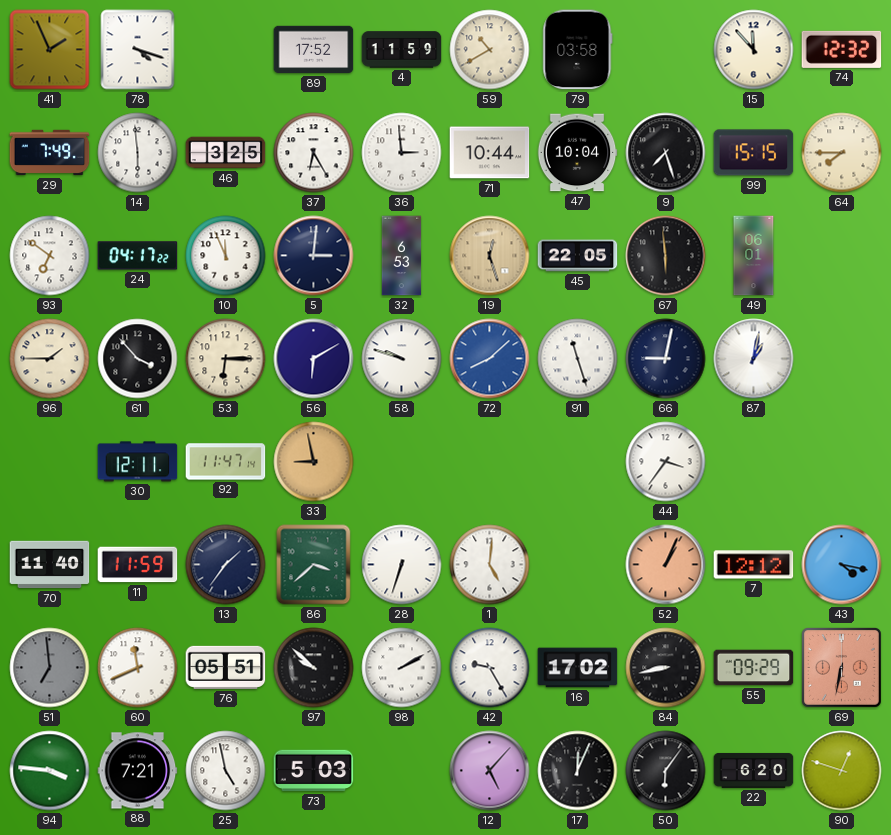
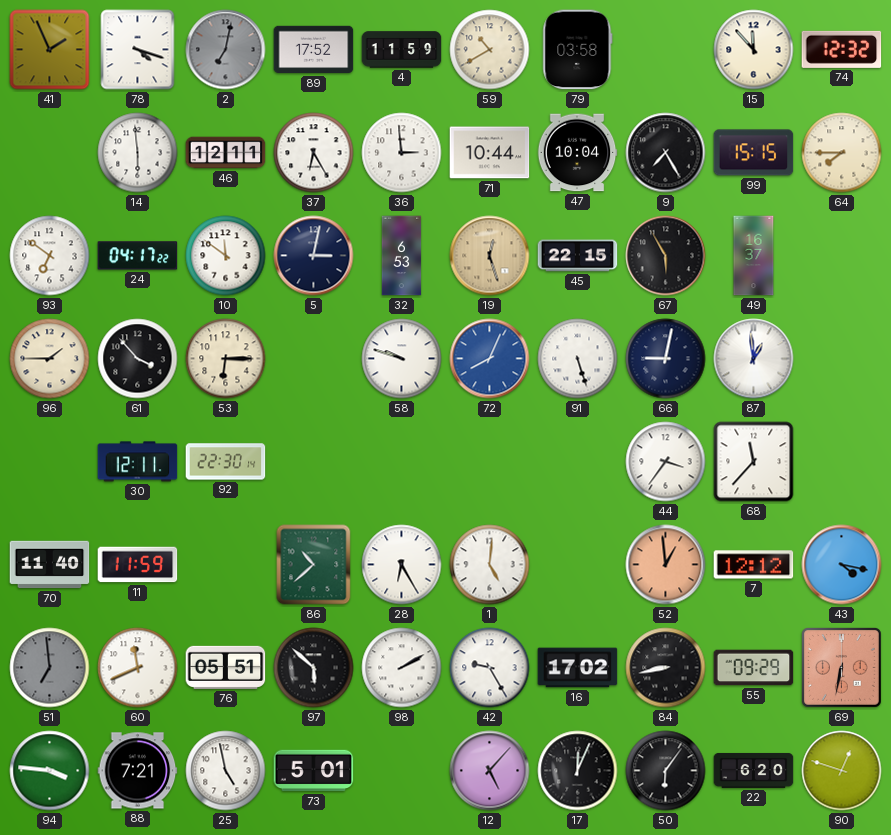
2: none -> 7:02 (226, 50)
29: 7:49 -> none (50, 153)
46: 3:25 -> 12:11 (226, 153)
9: 7:27 -> 7:25 (666, 153)
10: 11:56 -> 11:51 (226, 256)
5: 3:01 -> 3:02 (314, 256)
45: 22:05 -> 22:15 (578, 256)
67: 5:59 -> 5:55 (666, 256)
49: 06:01 -> 16:37 (754, 256)
56: 6:10 -> none (314, 359)
72: 8:08 -> 8:04 (490, 359)
91: 11:27 -> 5:27 (578, 359)
87: 1:02 -> 12:59 (754, 359)
92: 11:47 -> 22:30 (226, 462)
33: 8:58 -> none (314, 462)
68: none -> 11:37 (754, 462)
13: 1:36 -> none (226, 565)
86: 3:38 -> 10:38 (314, 565)
28: 6:33 -> 6:25 (402, 565)
52: 1:04 -> 12:59 (666, 565)
97: 9:52 -> 5:52 (314, 668)
73: 5:03 -> 5:01 (314, 771)
